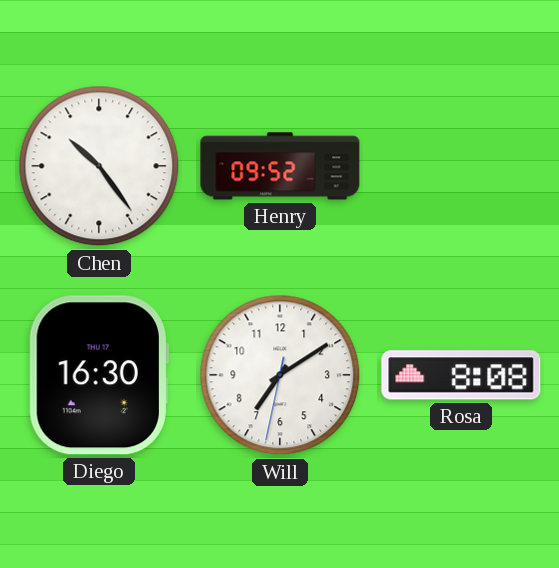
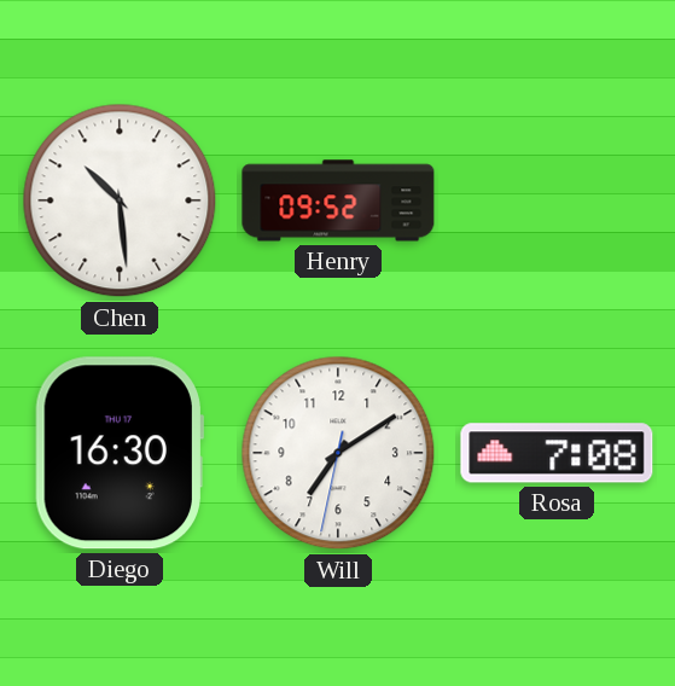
Chen: 10:24 -> 10:29 (120, 200)
Rosa: 8:08 -> 7:08 (557, 453)
